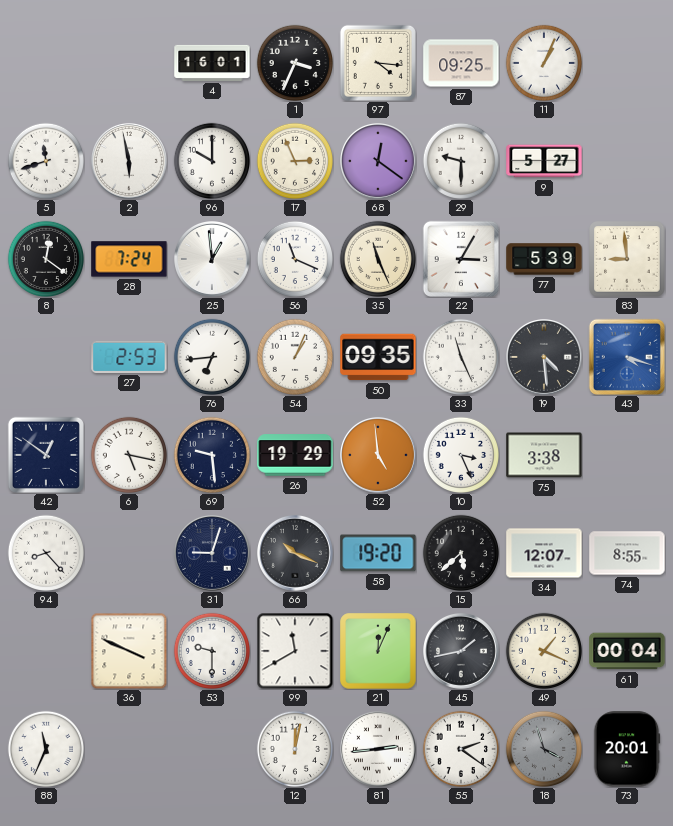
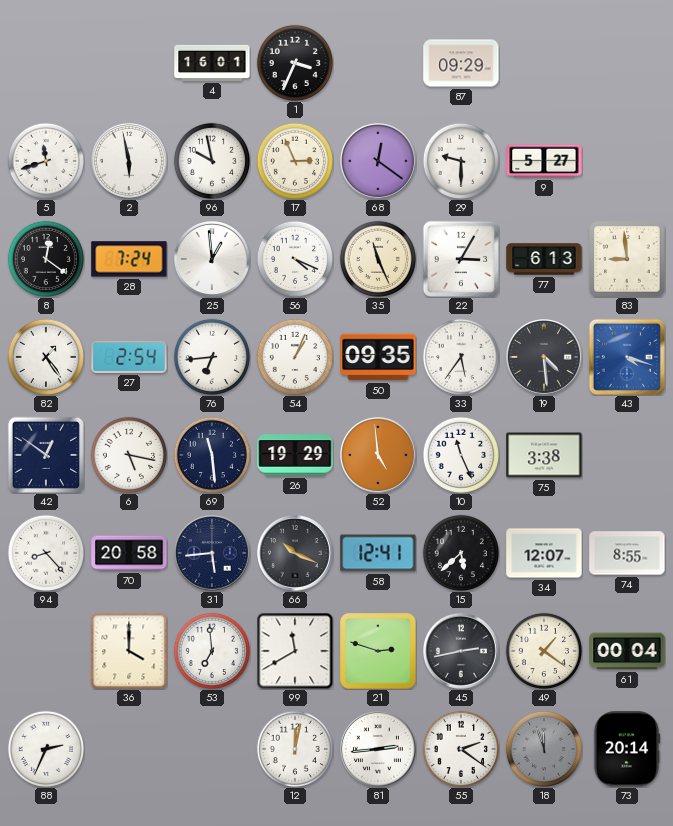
97: 4:16 -> none (378, 63)
87: 09:25 -> 09:29 (461, 63)
11: 1:04 -> none (543, 62)
96: 10:00 -> 9:58 (211, 160)
56: 11:19 -> 4:19 (294, 258)
77: 5:39 -> 6:13 (544, 259)
82: none -> 1:24 (45, 356)
27: 2:53 -> 2:54 (129, 357)
33: 11:26 -> 5:36 (460, 356)
69: 9:29 -> 11:29 (211, 454)
10: 3:26 -> 11:26 (460, 454)
70: none -> 20:58 (129, 553)
31: 9:03 -> 5:44 (213, 554)
58: 19:20 -> 12:41 (378, 553)
36: 3:49 -> 4:00 (129, 651)
53: 9:30 -> 6:59 (211, 650)
21: 12:04 -> 2:48 (378, 651)
45: 1:43 -> 2:43 (462, 652)
49: 1:19 -> 1:21 (543, 650)
88: 11:34 -> 2:34 (45, 748)
18: 3:57 -> 11:57 (543, 748)
73: 20:01 -> 20:14 (627, 749)
